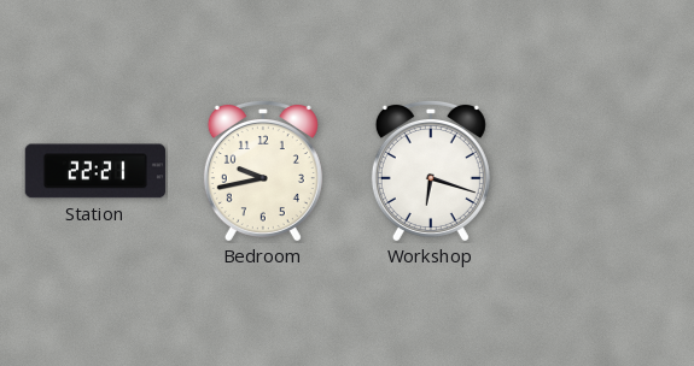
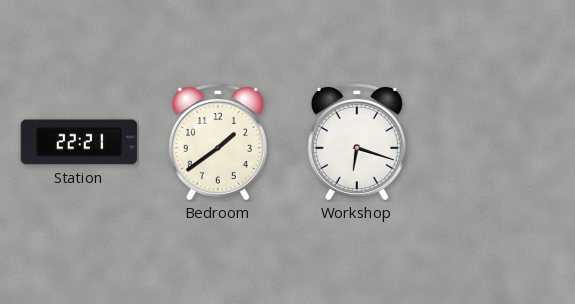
Bedroom: 9:43 -> 1:39 (218, 141)
